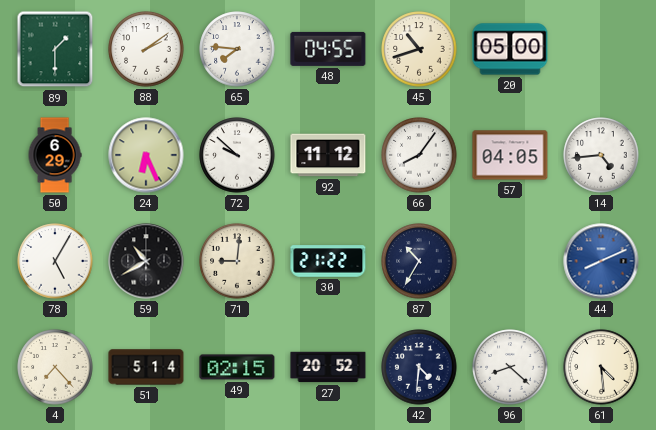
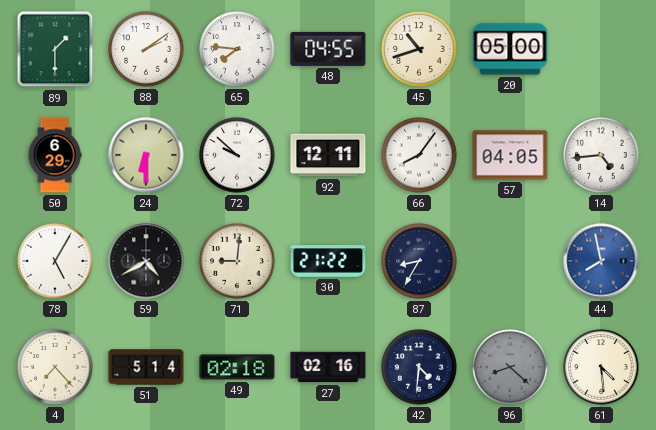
24: 6:26 -> 6:30 (146, 155)
92: 11:12 -> 12:11 (328, 155)
59: 10:40 -> 4:40 (146, 261)
87: 10:35 -> 8:35 (419, 261)
44: 8:11 -> 7:58 (601, 261)
49: 02:15 -> 02:18 (237, 367)
27: 20:52 -> 02:16 (328, 367)
96 dial: white -> grey (510, 367)
